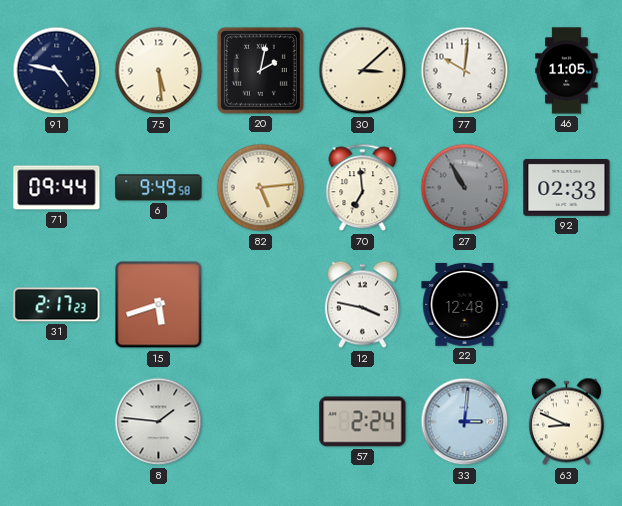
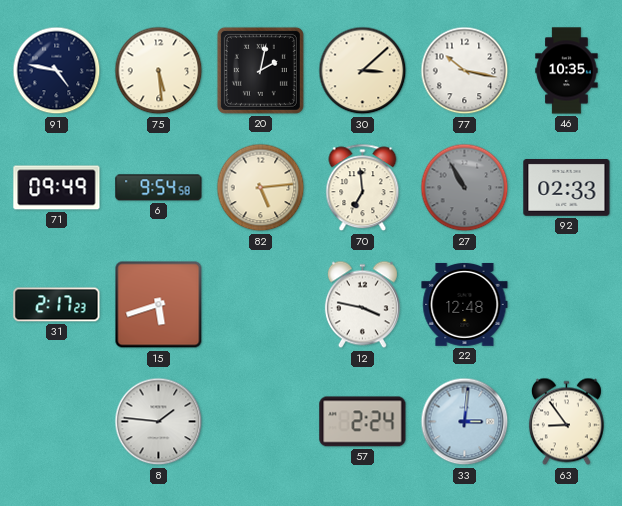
77: 10:01 -> 10:17 (465, 71)
46: 11:05 -> 10:35 (567, 71)
71: 09:44 -> 09:49 (57, 188)
6: 9:49 -> 9:54 (159, 188)
63: 8:49 -> 8:54 (566, 422)
